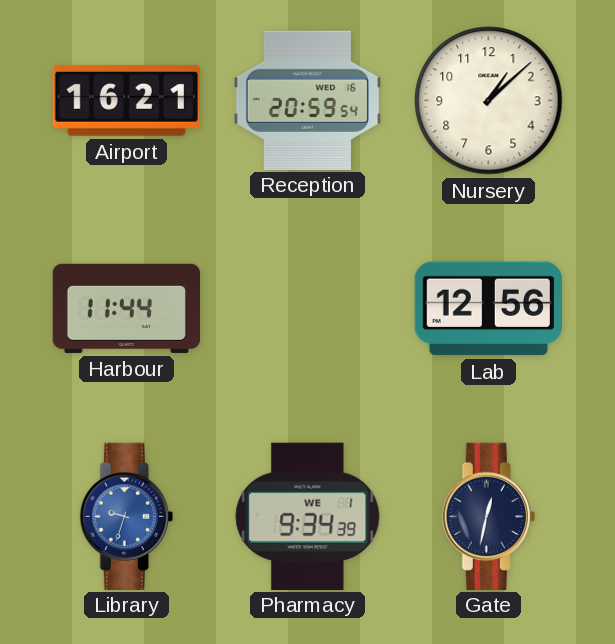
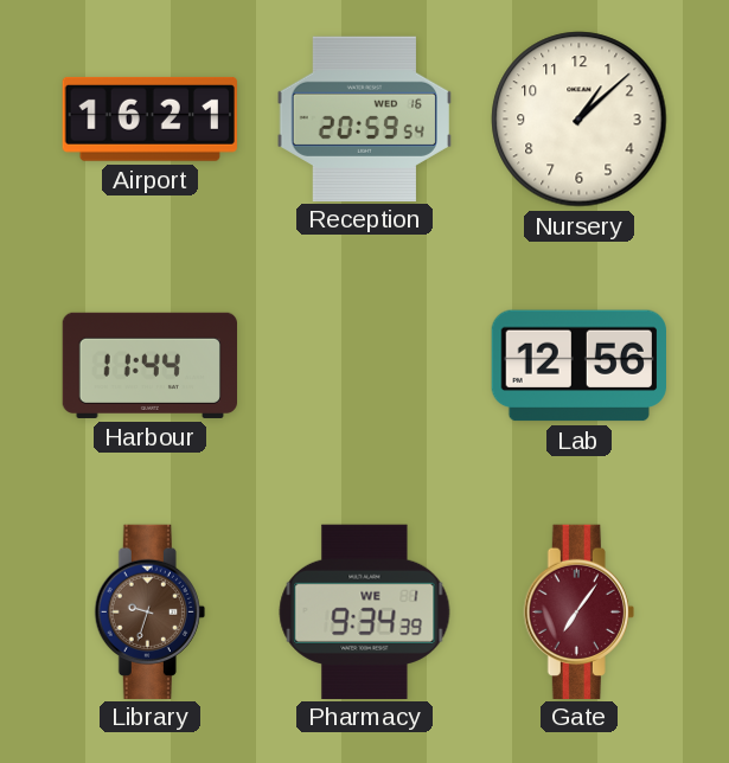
Library dial: blue -> brown (149, 611)
Gate: 12:32 -> 7:06 (578, 611)
Gate dial: navy -> burgundy (578, 611)
